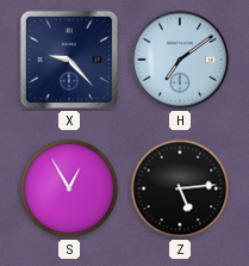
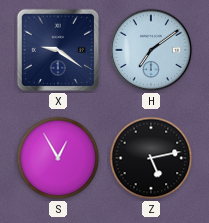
X: 9:23 -> 9:21 (58, 50)
Z: 5:14 -> 5:13 (151, 158)
